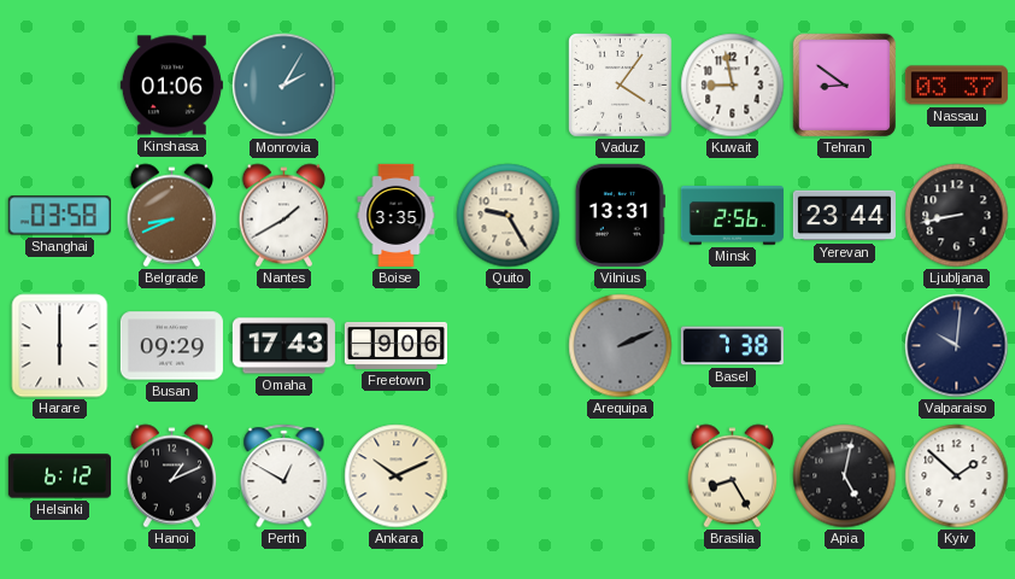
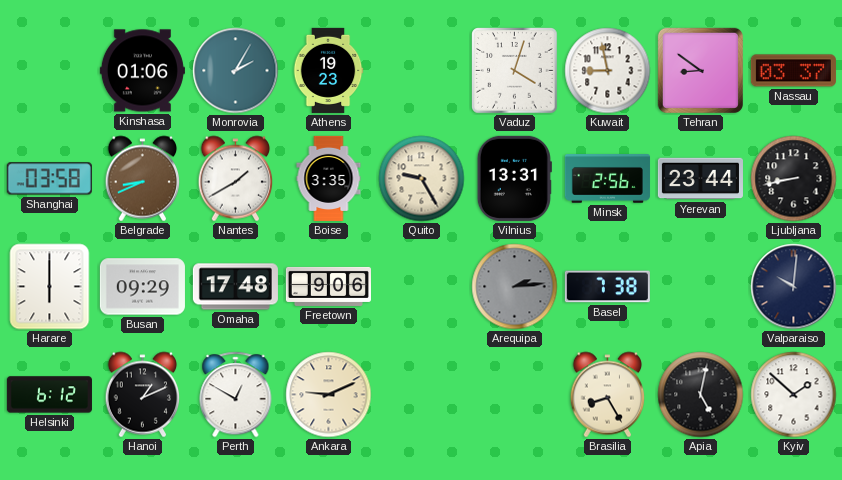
Athens: none -> 19:23 (328, 70)
Vaduz: 4:06 -> 4:03 (515, 71)
Omaha: 17:43 -> 17:48 (235, 287)
Arequipa: 2:11 -> 2:14 (515, 287)
Ankara: 10:11 -> 9:11 (329, 395)
